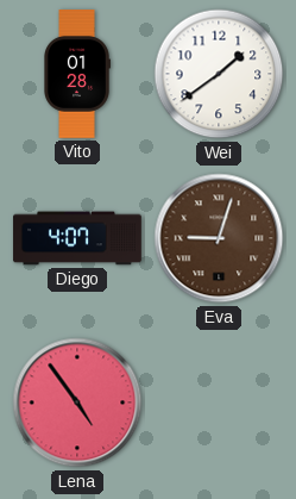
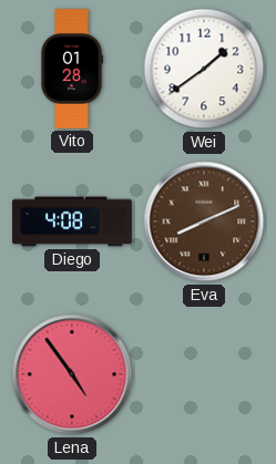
Diego: 4:07 -> 4:08 (72, 221)
Eva: 9:03 -> 8:11 (204, 221)
